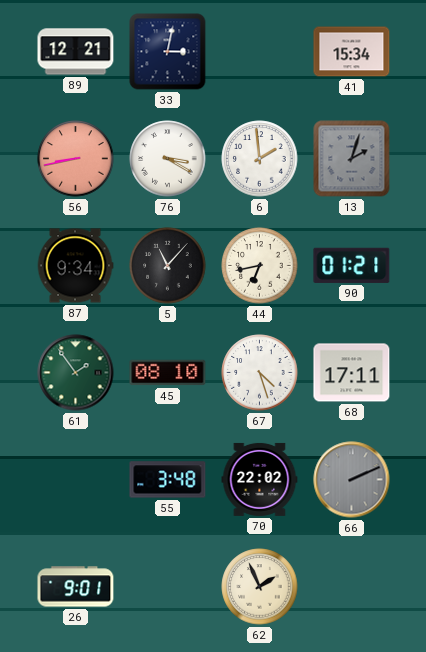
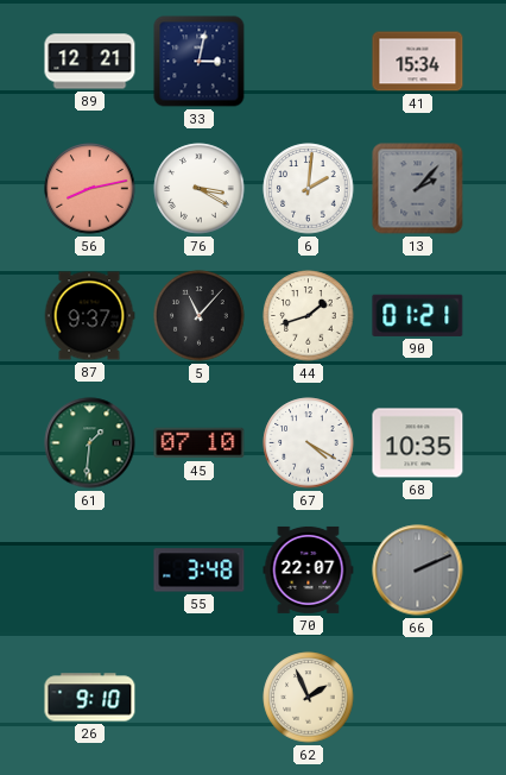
56: 8:43 -> 8:13 (90, 189)
6: 1:59 -> 2:01 (309, 189)
13: 2:03 -> 2:07 (418, 189)
87: 9:34 -> 9:37 (89, 316)
44: 6:43 -> 1:42 (309, 316)
61: 1:54 -> 1:31 (90, 443)
45: 08:10 -> 07:10 (200, 443)
67: 4:27 -> 4:20 (309, 443)
68: 17:11 -> 10:35 (418, 443)
70: 22:02 -> 22:07 (309, 569)
26: 9:01 -> 9:10 (90, 698)
